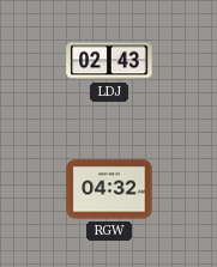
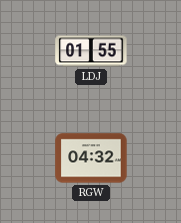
LDJ: 02:43 -> 01:55 (91, 51)
